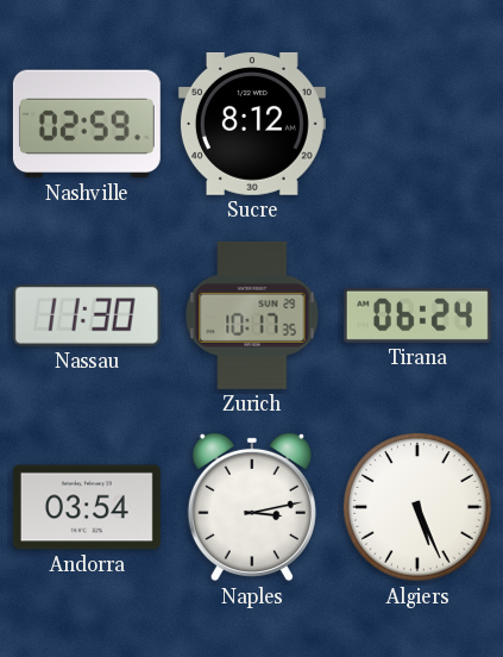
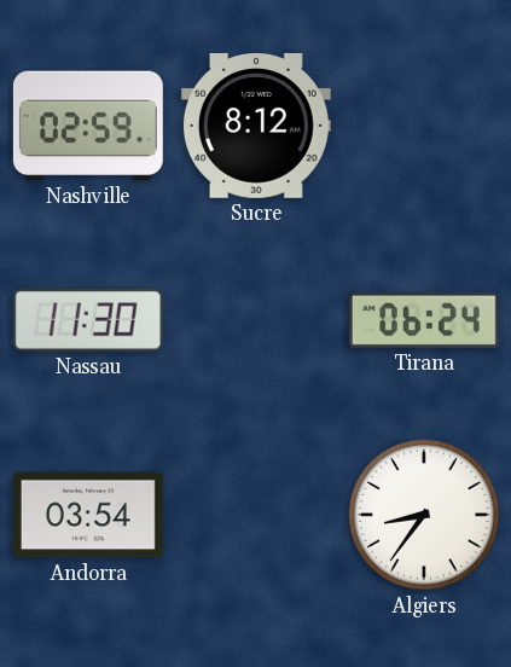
Zurich: 10:17 -> none (252, 315)
Naples: 3:13 -> none (252, 507)
Algiers: 5:26 -> 8:36 (424, 515)
